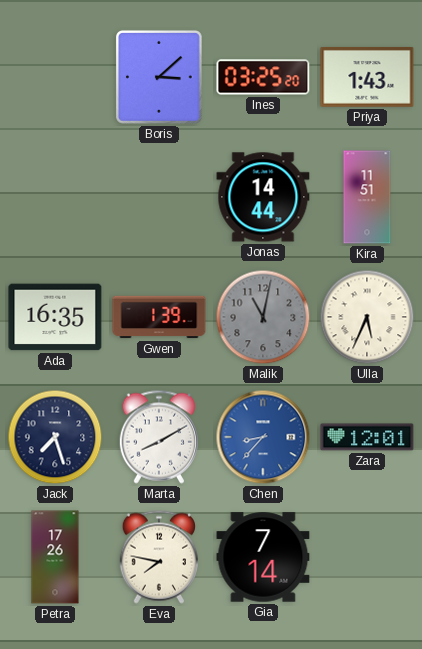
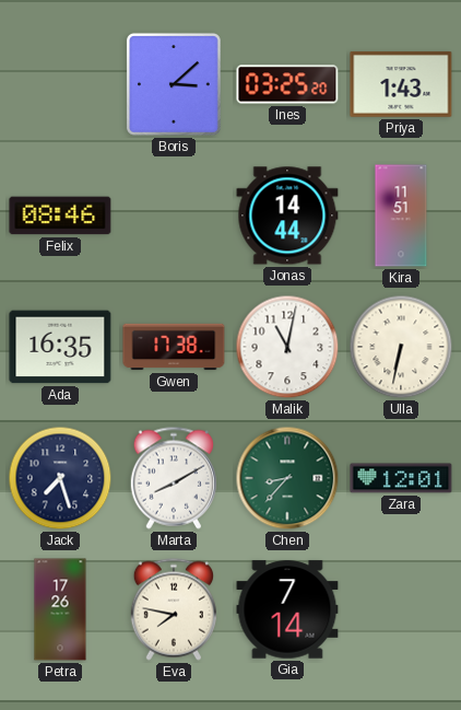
Felix: none -> 08:46 (60, 216)
Gwen: 1:39 -> 17:38 (174, 347)
Malik dial: grey -> white (287, 347)
Ulla: 5:34 -> 6:32 (401, 347)
Chen dial: blue -> green (287, 478)
